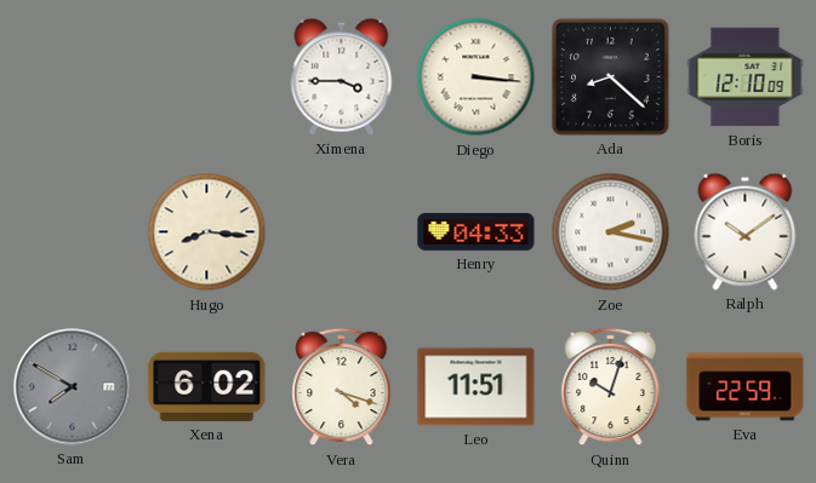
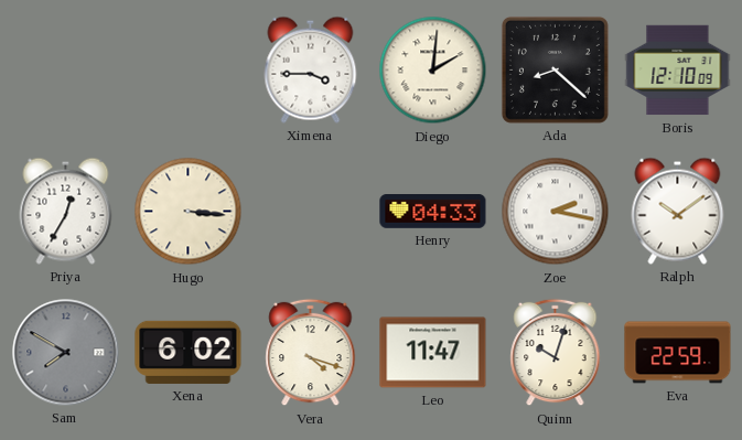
Diego: 3:16 -> 2:01 (433, 71)
Priya: none -> 12:35 (66, 211)
Hugo: 8:16 -> 3:16 (189, 212)
Leo: 11:51 -> 11:47 (433, 353)
